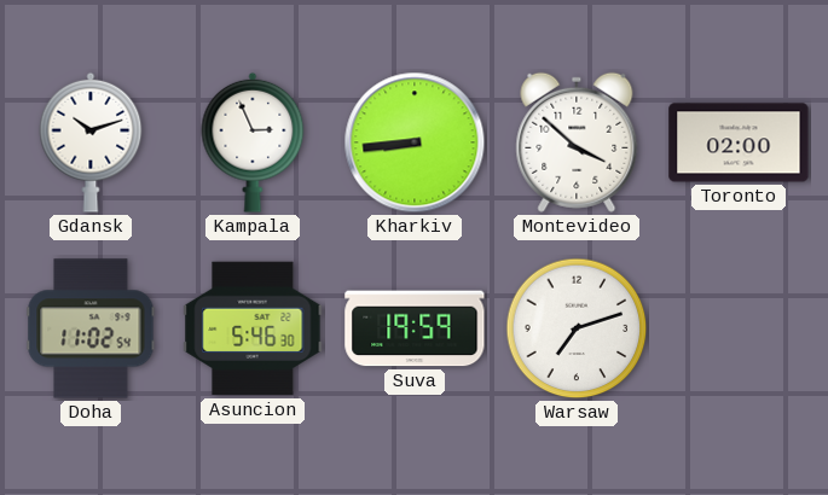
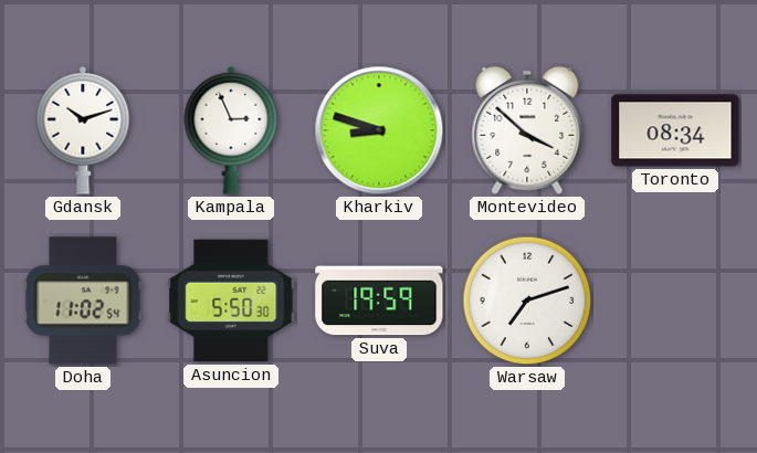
Kharkiv: 8:44 -> 8:48 (379, 130)
Toronto: 02:00 -> 08:34 (675, 130)
Asuncion: 5:46 -> 5:50 (231, 301)
